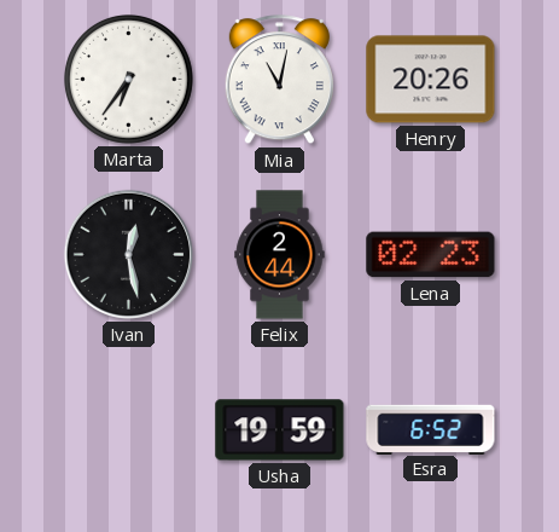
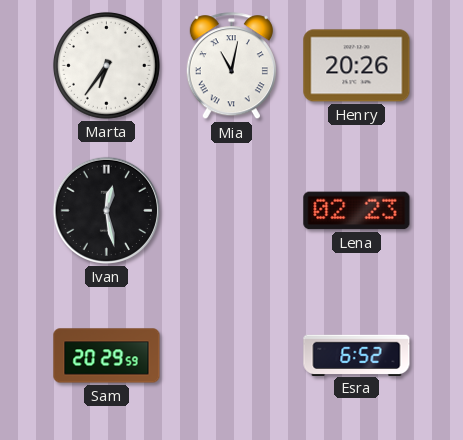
Felix: 2:44 -> none (280, 255)
Sam: none -> 20:29 (107, 356)
Usha: 19:59 -> none (280, 430)
